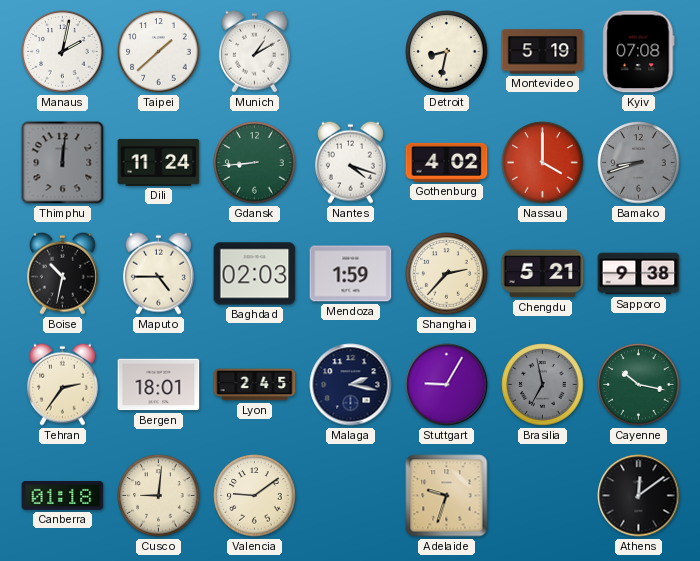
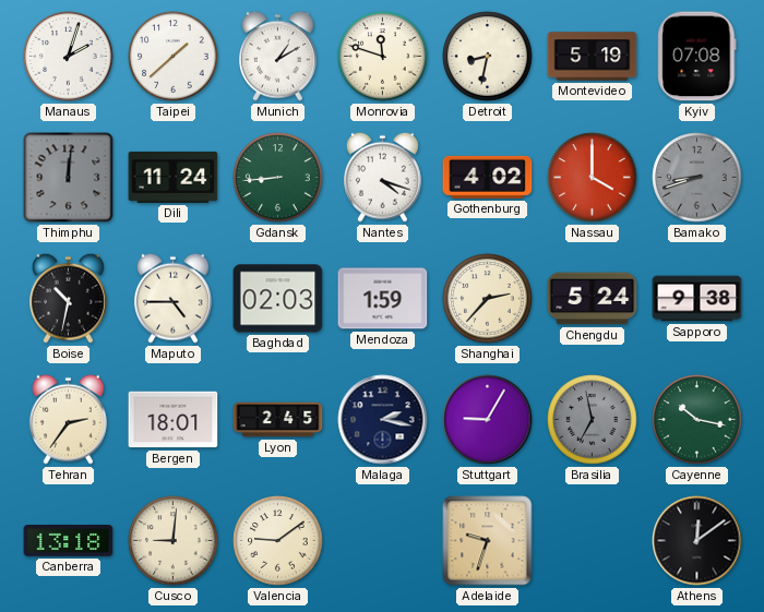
Manaus: 2:02 -> 2:03 (69, 57)
Monrovia: none -> 11:48 (383, 57)
Chengdu: 5:21 -> 5:24 (593, 299)
Canberra: 01:18 -> 13:18 (69, 541)
